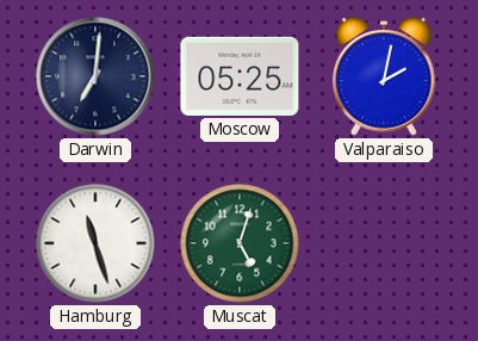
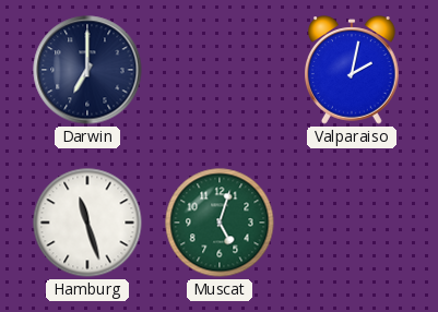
Darwin: 7:01 -> 7:00 (87, 70)
Moscow: 05:25 -> none (240, 76)
